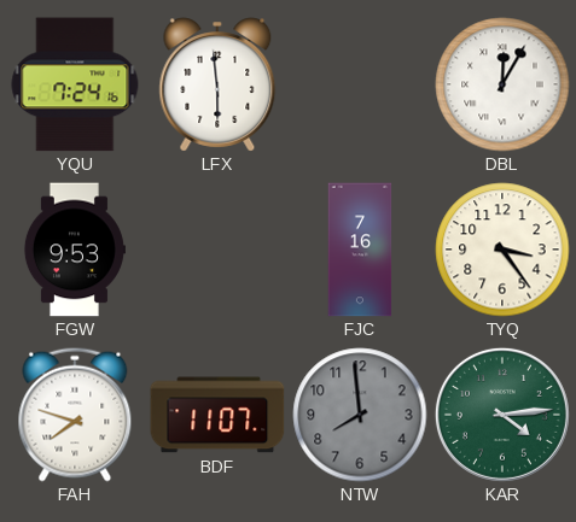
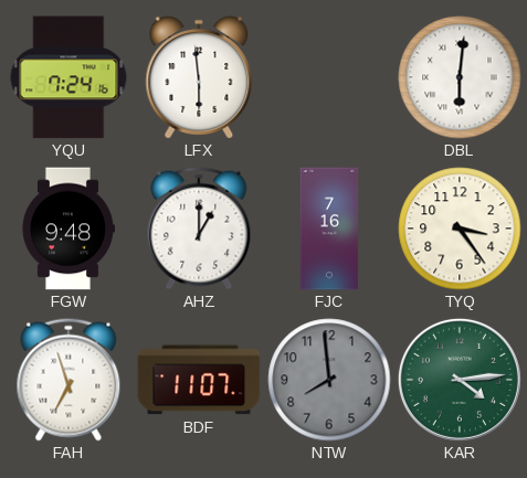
DBL: 12:05 -> 6:01 (460, 77)
FGW: 9:53 -> 9:48 (67, 229)
AHZ: none -> 1:00 (199, 229)
FAH: 7:48 -> 6:57 (68, 380)
